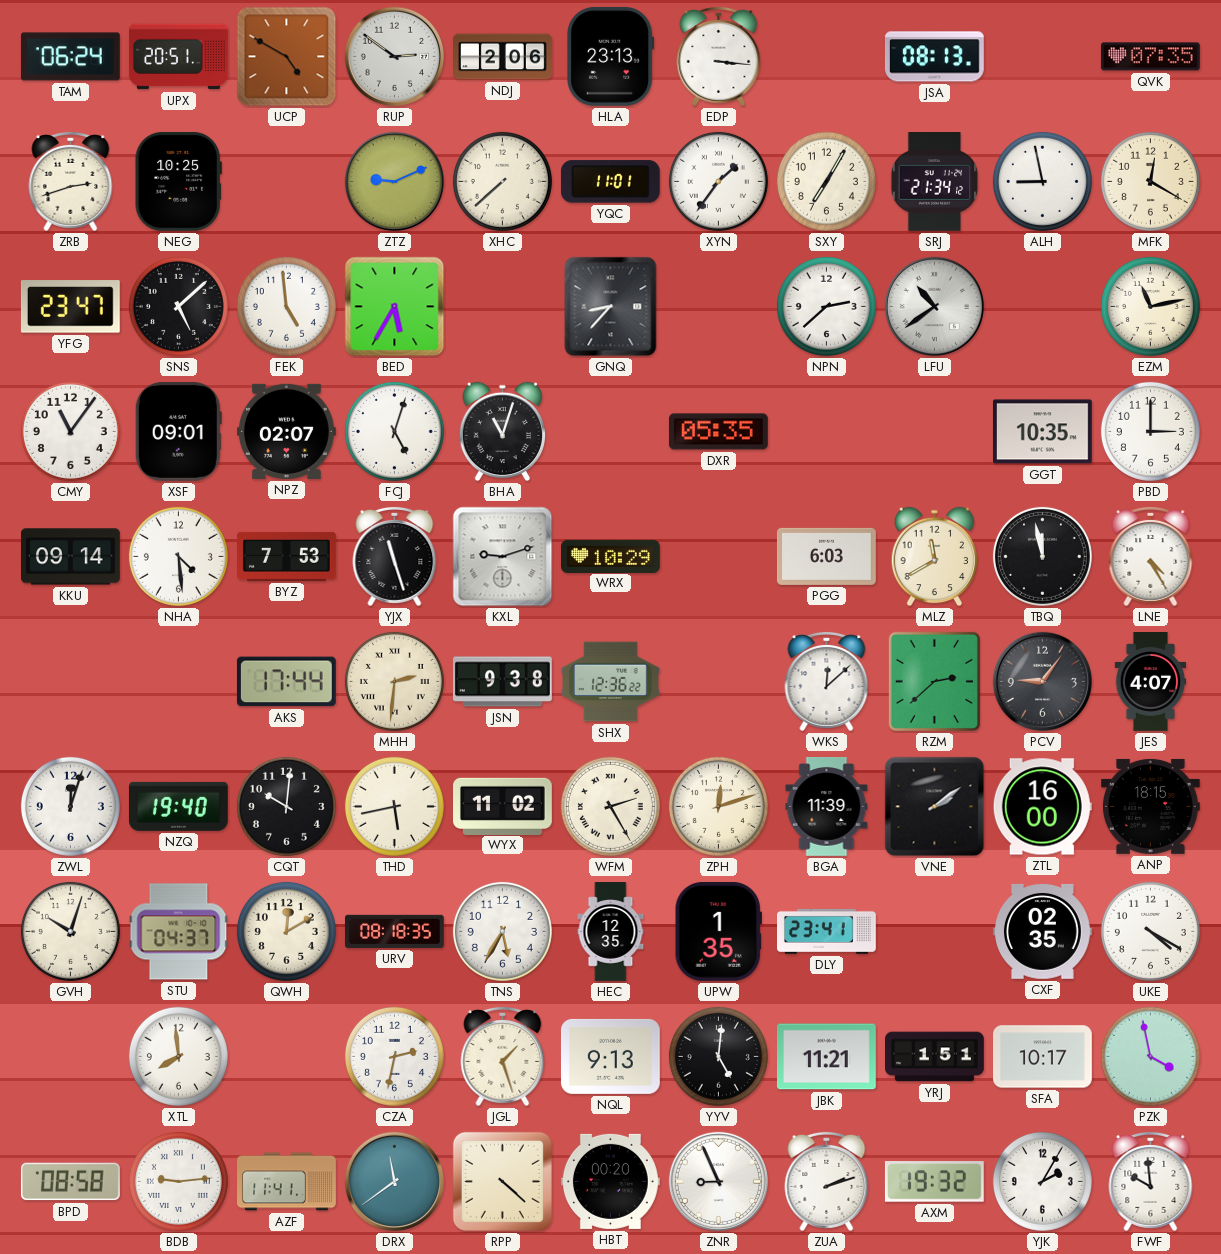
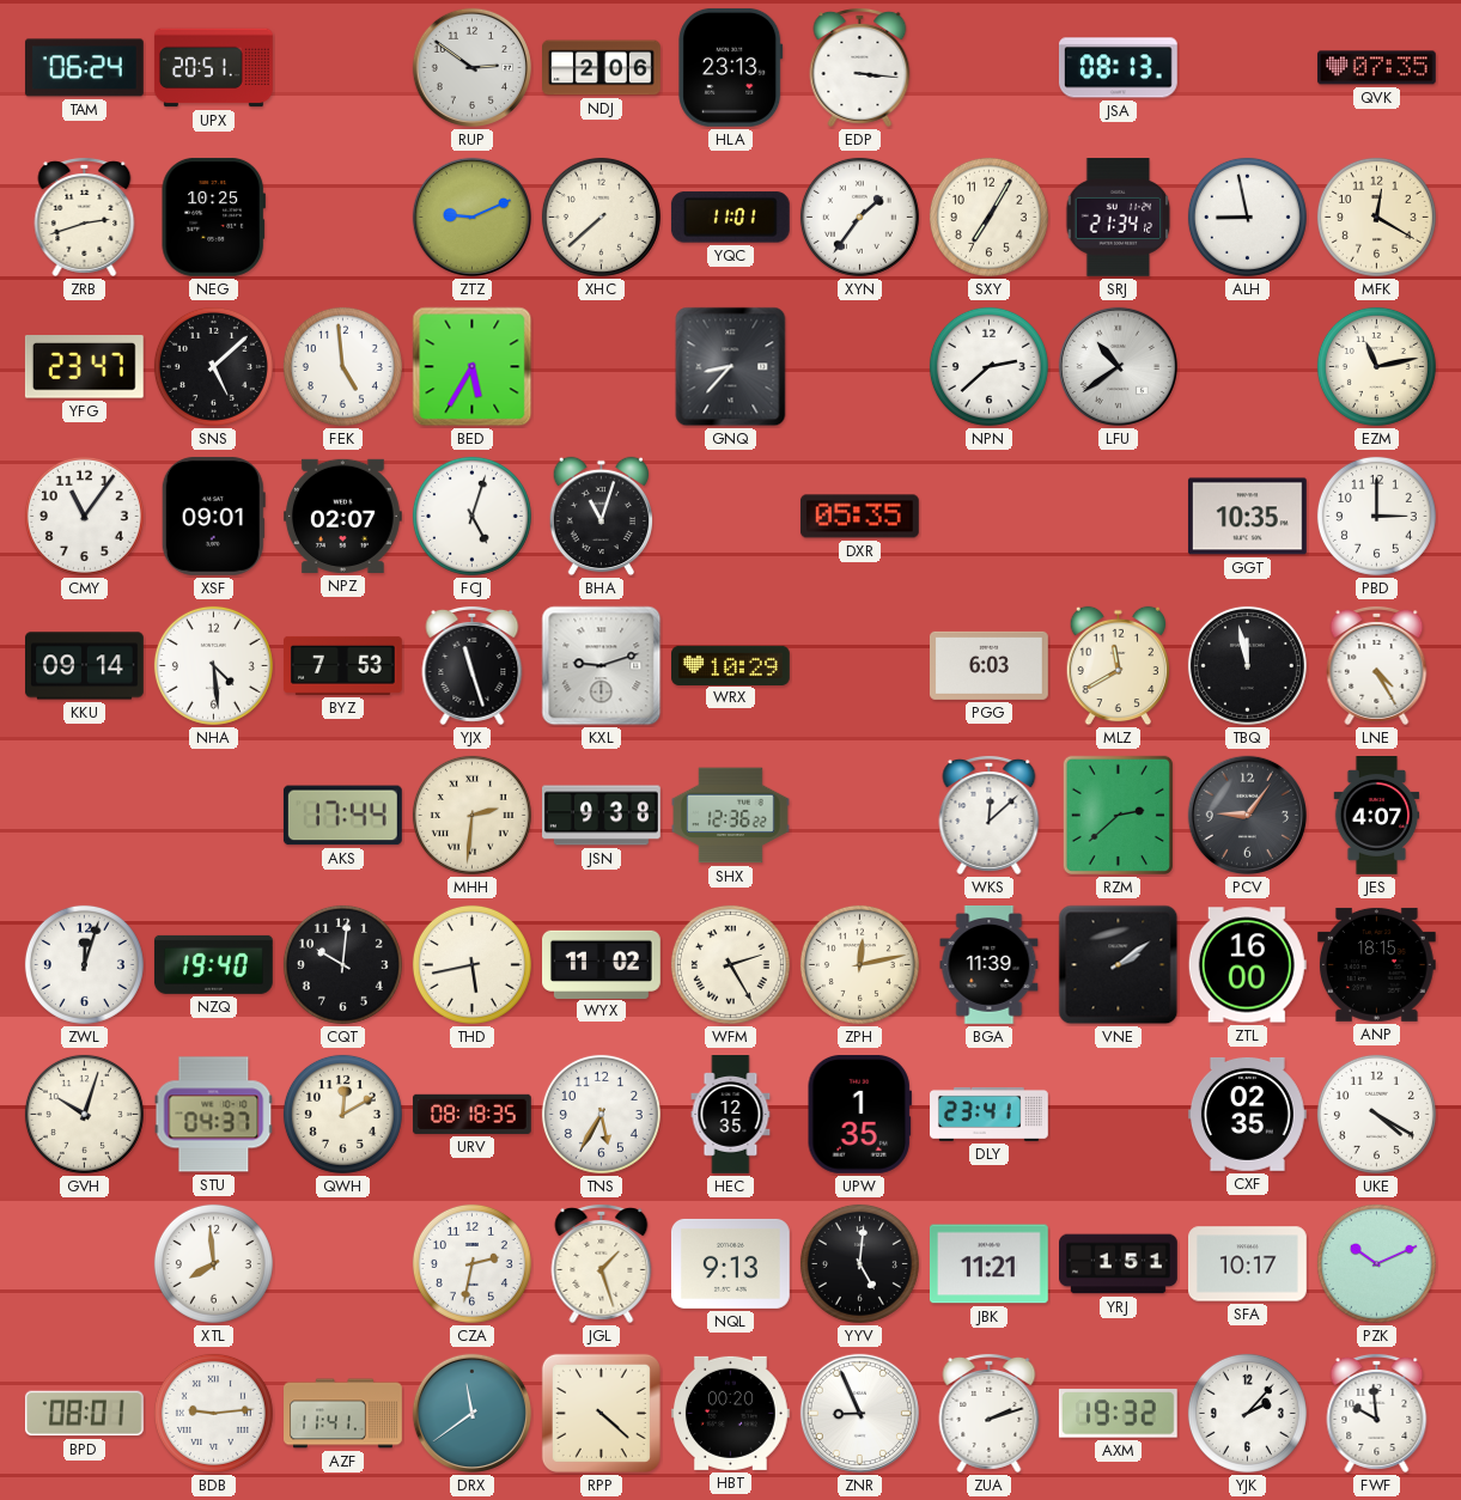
UCP: 4:50 -> none (287, 57)
ZPH: 12:12 -> 12:13 (859, 964)
PZK: 3:58 -> 10:11 (1376, 1263)
BPD: 08:58 -> 08:01 (84, 1414)
YJK: 2:05 -> 2:07 (1247, 1413)
